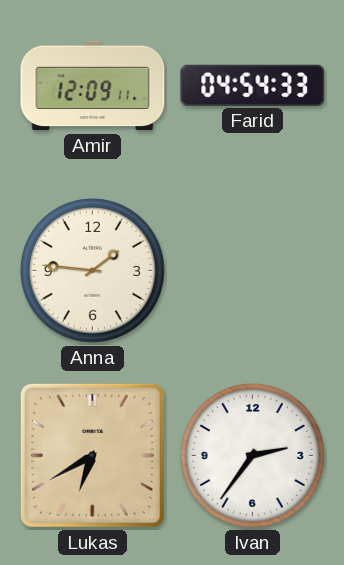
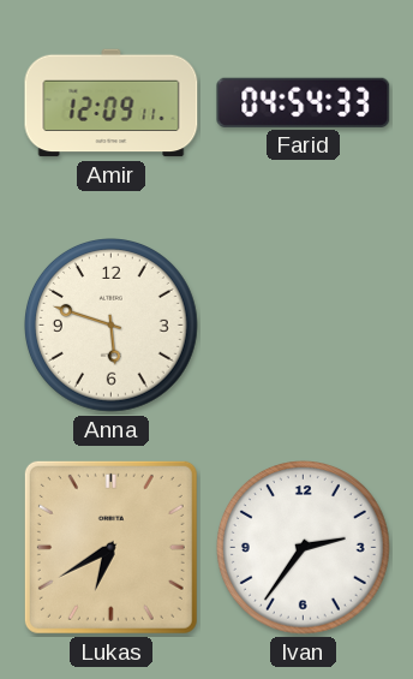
Anna: 1:46 -> 5:48 (112, 326)
